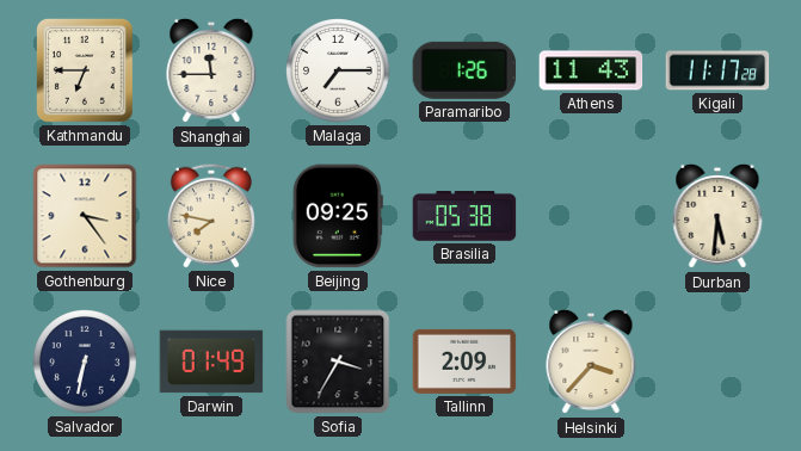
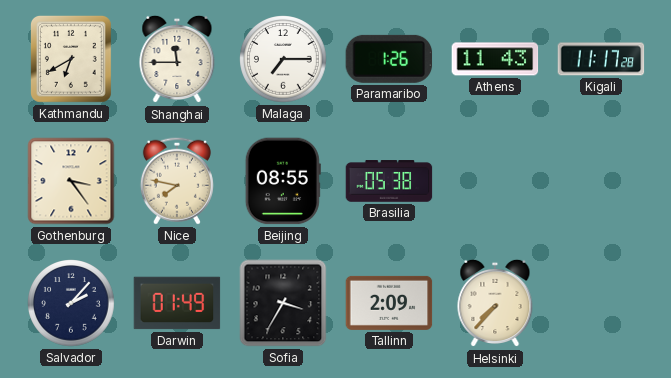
Kathmandu: 6:45 -> 6:40 (71, 59)
Beijing: 09:25 -> 08:55 (283, 181)
Durban: 5:31 -> none (717, 216)
Salvador: 6:32 -> 2:07 (71, 303)
Helsinki: 3:37 -> 7:37 (495, 303)
